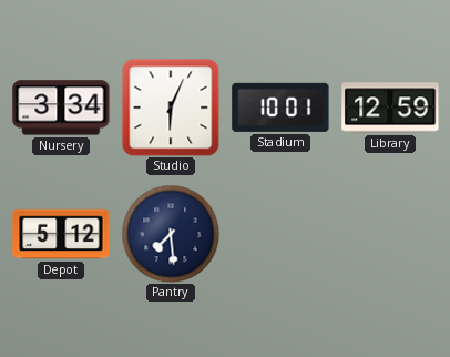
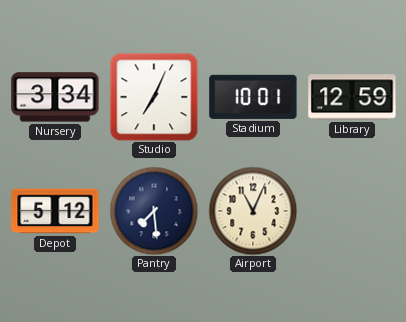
Studio: 6:04 -> 7:04 (154, 97)
Airport: none -> 11:04 (253, 211)
